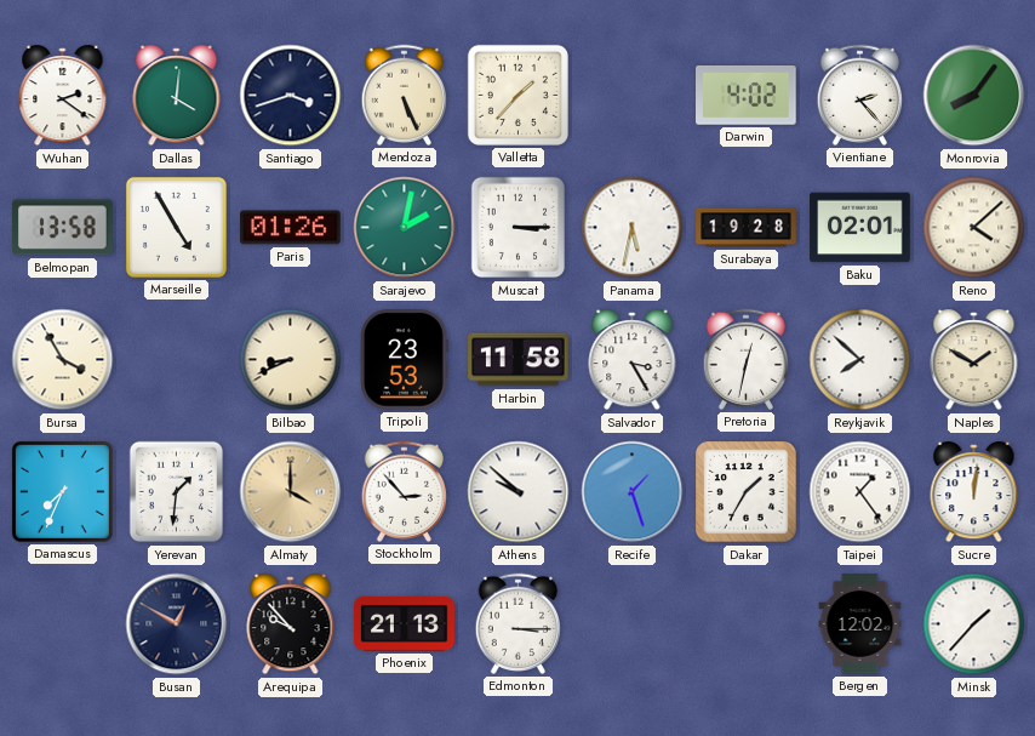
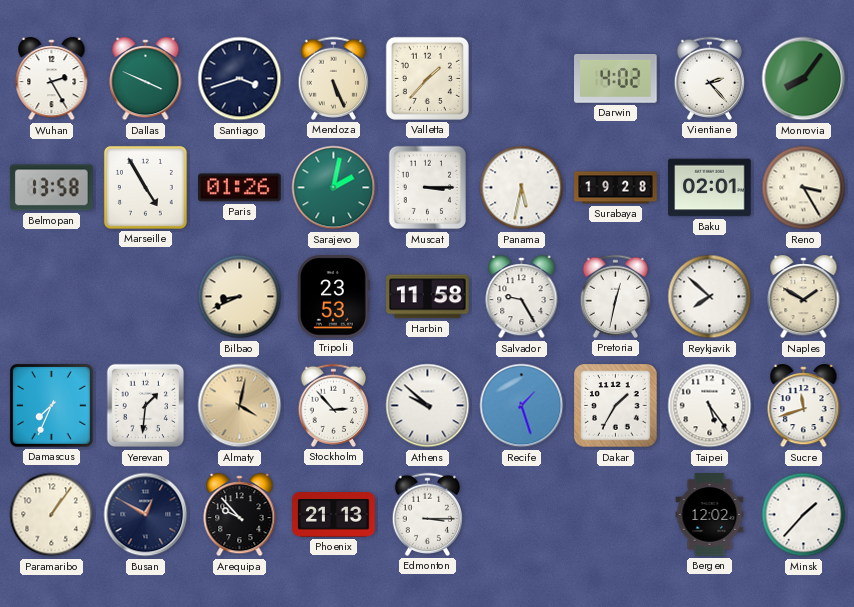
Wuhan: 2:21 -> 2:25 (52, 80)
Dallas: 4:01 -> 3:49 (146, 80)
Reno: 4:08 -> 3:25 (804, 188)
Bursa: 3:55 -> none (63, 360)
Salvador: 3:25 -> 9:25 (522, 298)
Almaty: 4:00 -> 4:02 (240, 406)
Taipei: 1:24 -> 5:24 (710, 406)
Sucre: 12:01 -> 11:42 (804, 407)
Paramaribo: none -> 1:06 (52, 515)
